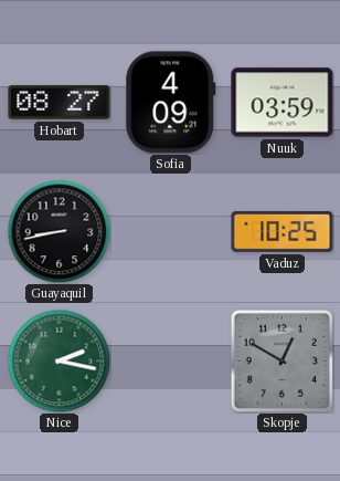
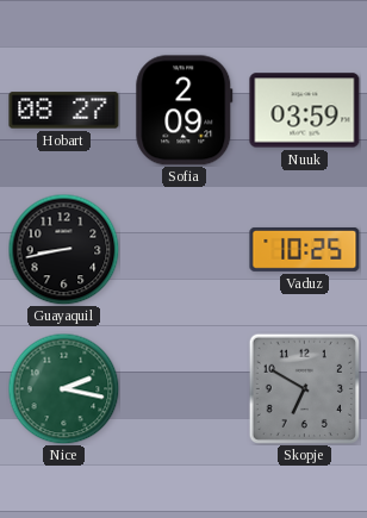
Sofia: 4:09 -> 2:09 (185, 111)
Skopje: 12:50 -> 6:50 (304, 388)
